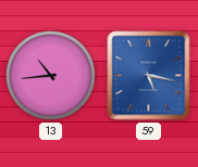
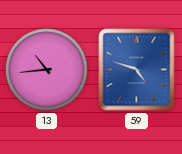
59: 5:17 -> 4:48 (137, 70)
